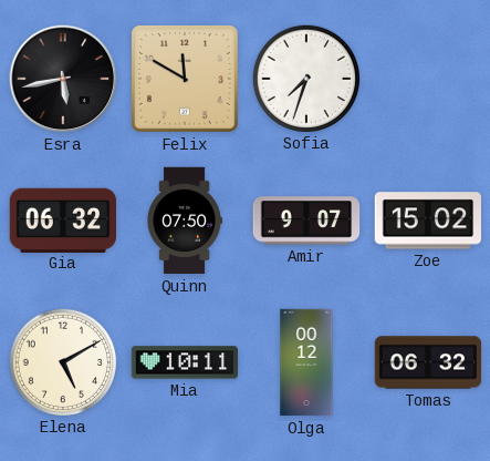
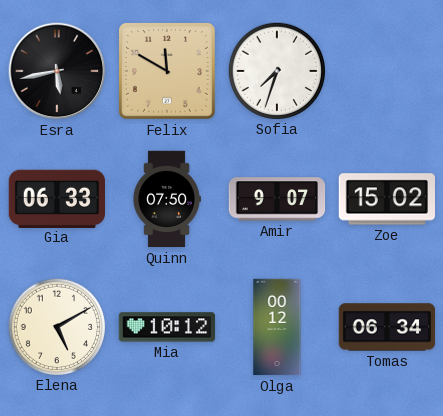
Gia: 06:32 -> 06:33 (56, 198)
Mia: 10:11 -> 10:12 (167, 327)
Tomas: 06:32 -> 06:34 (387, 327)
